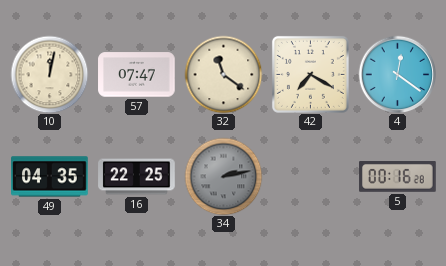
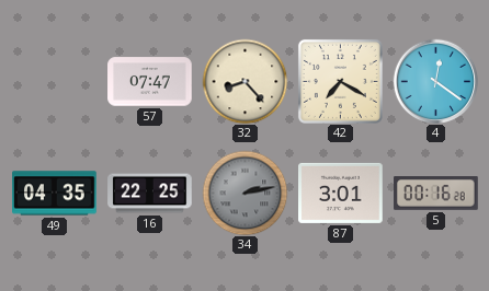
10: 12:02 -> none (49, 74)
32: 11:21 -> 8:23 (244, 81)
87: none -> 3:01 (341, 193)
